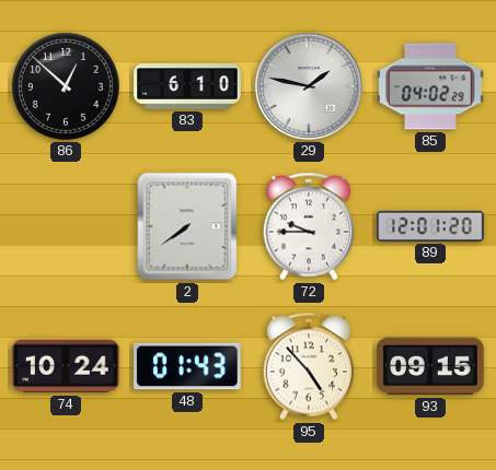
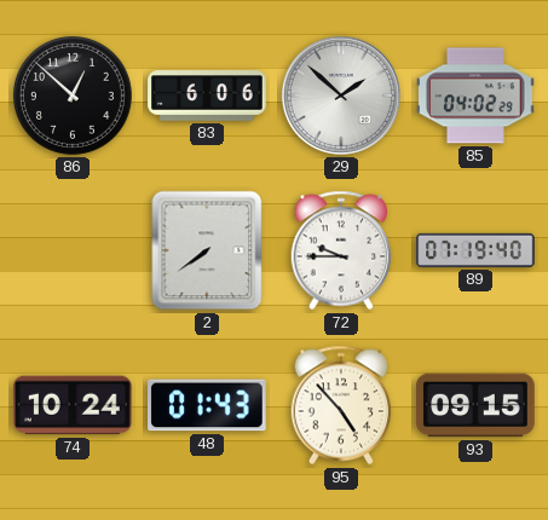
83: 6:10 -> 6:06 (207, 96)
29: 1:47 -> 1:52 (341, 96)
89: 12:01 -> 07:19 (475, 250)
